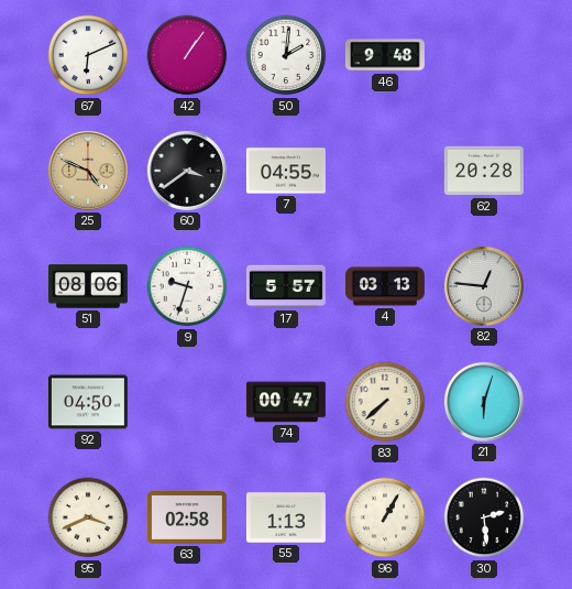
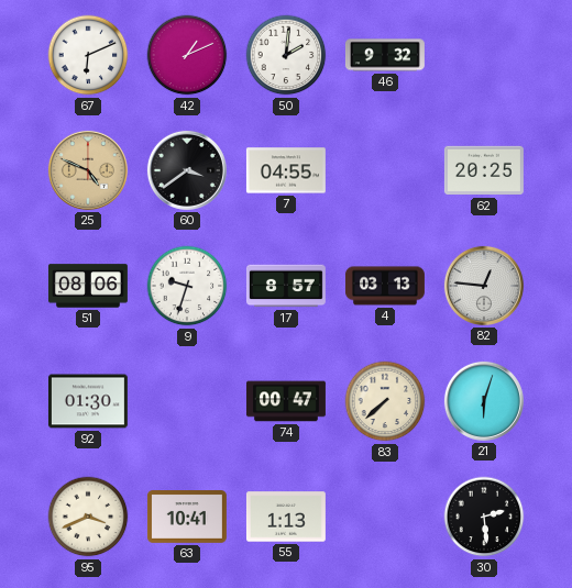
42: 1:06 -> 1:11 (187, 55)
46: 9:48 -> 9:32 (385, 55)
62: 20:28 -> 20:25 (484, 170)
17: 5:57 -> 8:57 (286, 286)
92: 04:50 -> 01:30 (88, 401)
63: 02:58 -> 10:41 (187, 518)
96: 1:05 -> none (385, 517)
